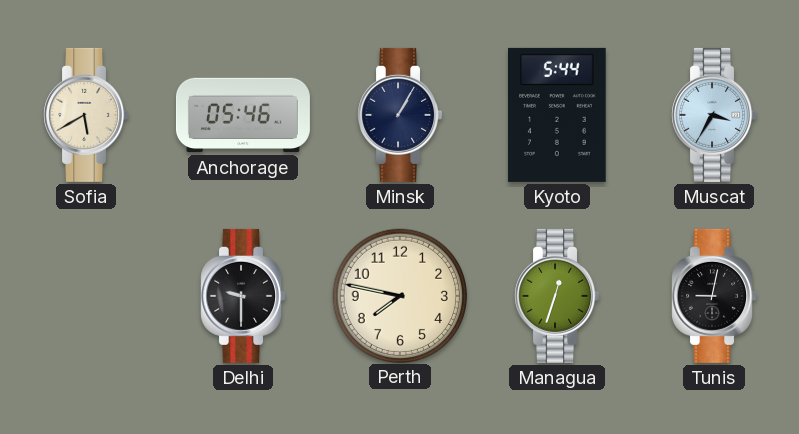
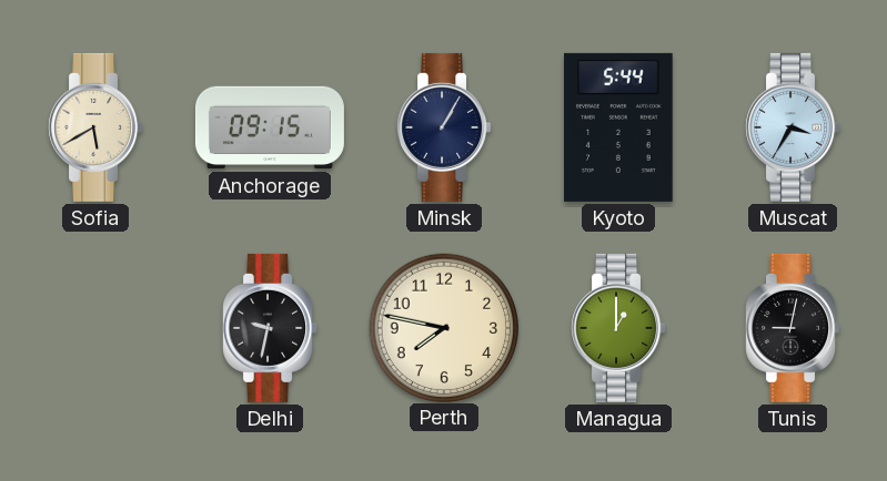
Anchorage: 05:46 -> 09:15 (270, 127)
Delhi: 9:30 -> 9:32 (270, 328)
Managua: 12:33 -> 1:00 (618, 328)
